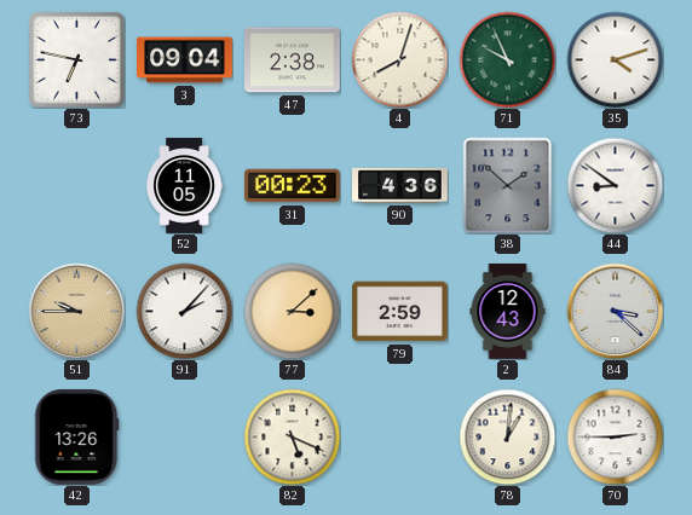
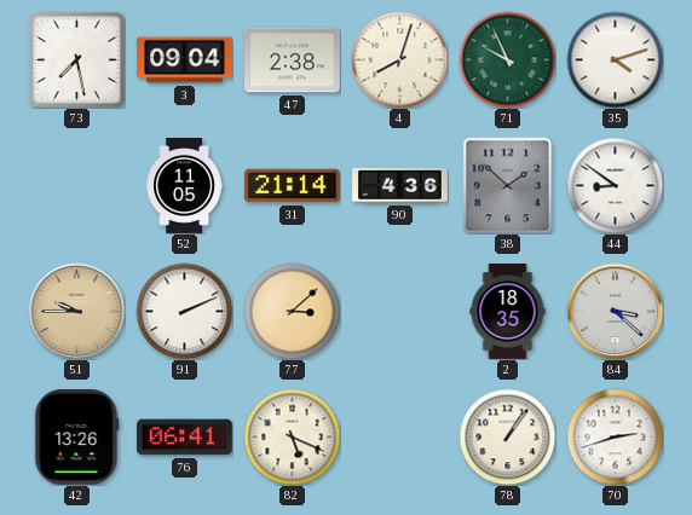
73: 6:47 -> 7:28 (76, 59)
31: 00:23 -> 21:14 (293, 186)
91: 2:07 -> 2:11 (184, 311)
79: 2:59 -> none (400, 312)
2: 12:43 -> 18:35 (508, 312)
76: none -> 06:41 (185, 438)
78: 1:01 -> 1:06 (507, 436)
70: 2:45 -> 2:42 (615, 436)
